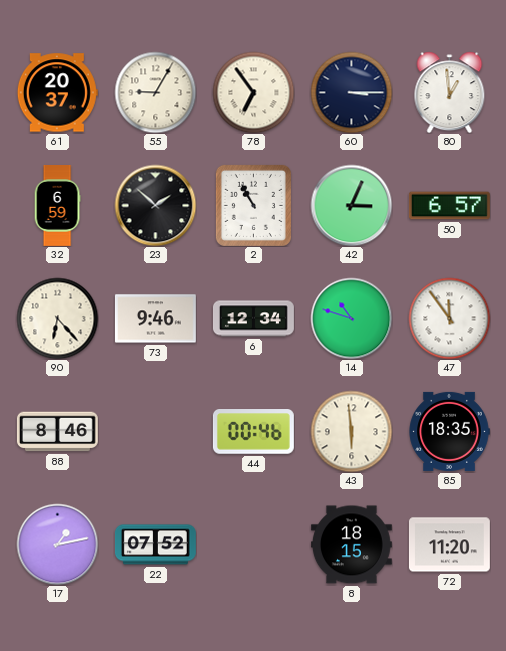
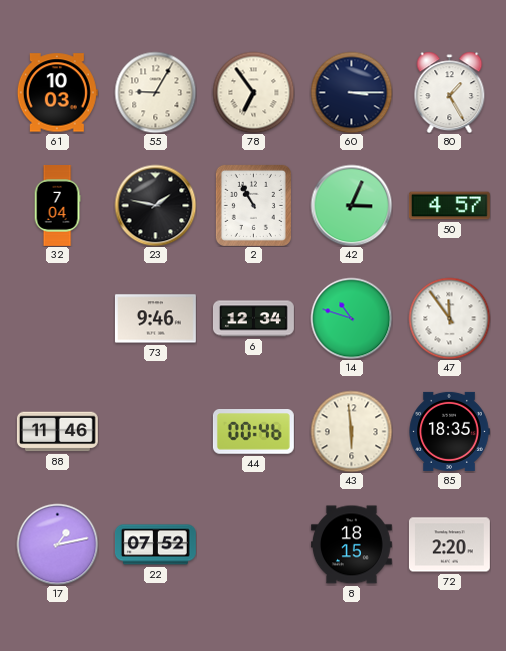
61: 20:37 -> 10:03 (57, 93)
80: 12:59 -> 1:25 (450, 92)
32: 6:59 -> 7:04 (57, 206)
23: 1:52 -> 1:47 (155, 205)
50: 6:57 -> 4:57 (449, 206)
90: 6:23 -> none (57, 318)
88: 8:46 -> 11:46 (57, 432)
72: 11:20 -> 2:20 (449, 545)
